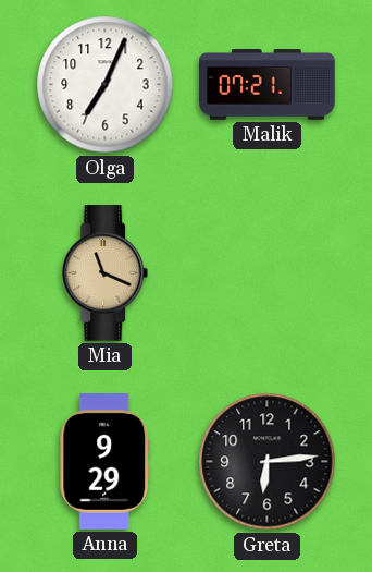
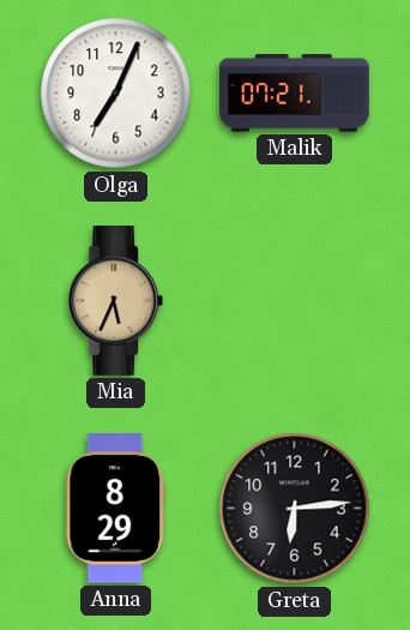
Mia: 11:19 -> 5:34 (116, 301)
Anna: 9:29 -> 8:29 (115, 509)
